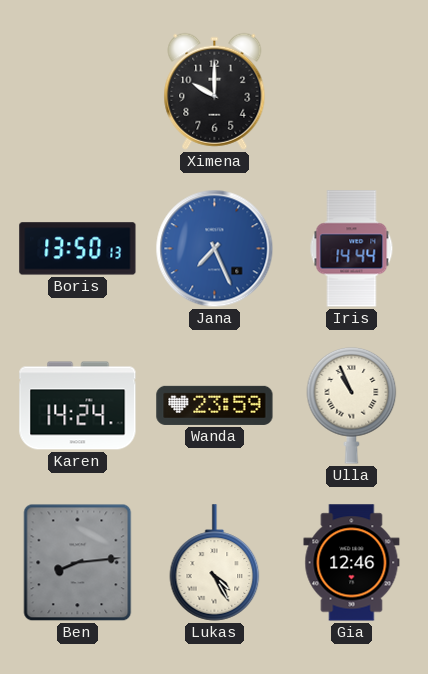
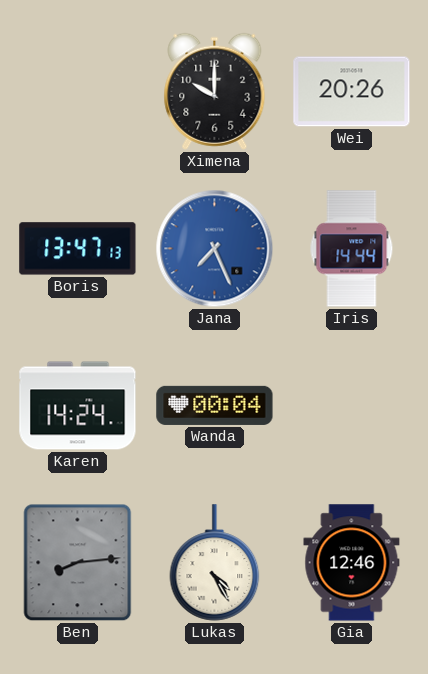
Wei: none -> 20:26 (352, 92)
Boris: 13:50 -> 13:47 (78, 249)
Wanda: 23:59 -> 00:04 (215, 405)
Ulla: 10:56 -> none (352, 406)
